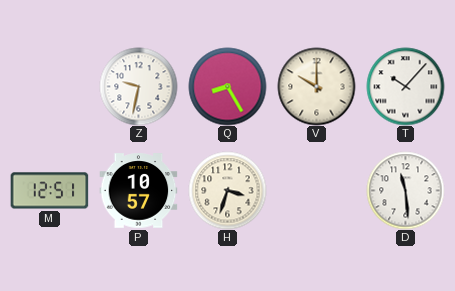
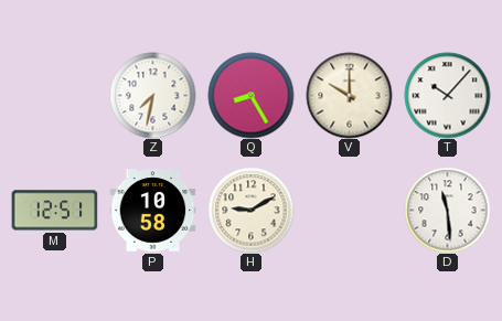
Z: 9:32 -> 7:32 (152, 95)
P: 10:57 -> 10:58 (152, 211)
H: 3:33 -> 9:10 (250, 210)
